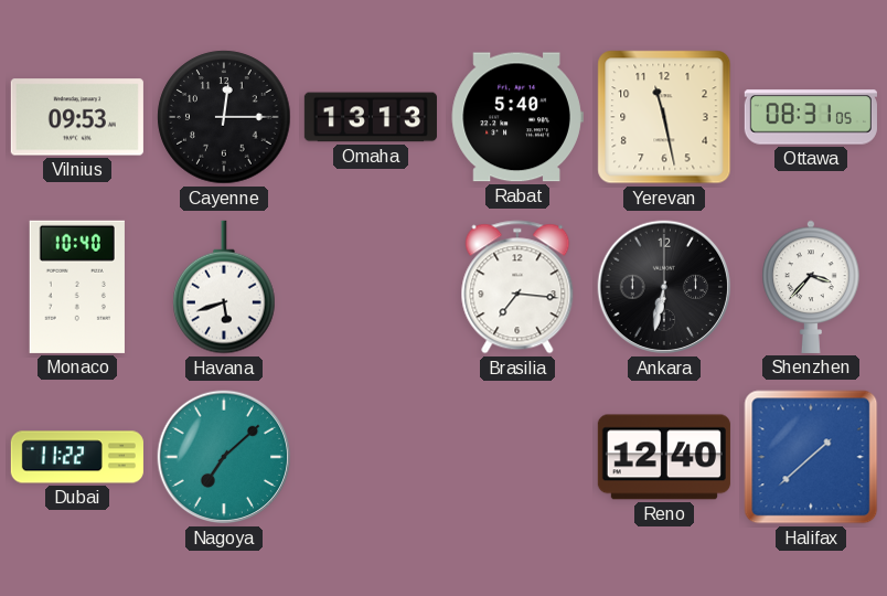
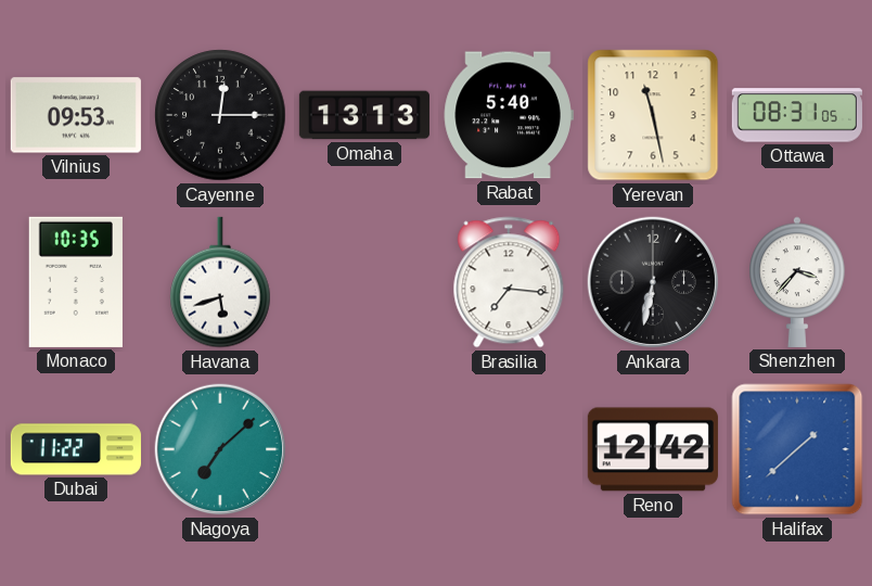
Monaco: 10:40 -> 10:35 (76, 282)
Reno: 12:40 -> 12:42 (653, 449)
